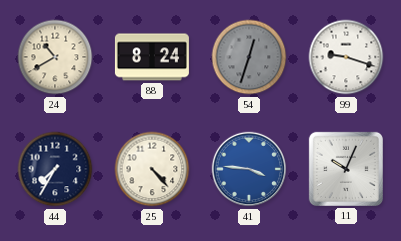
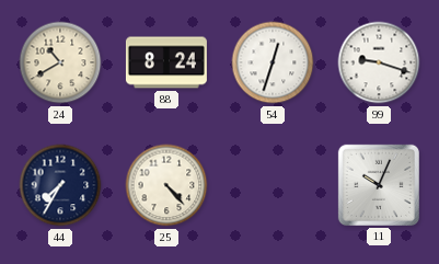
54 dial: grey -> white (273, 62)
41: 3:46 -> none (249, 169)
